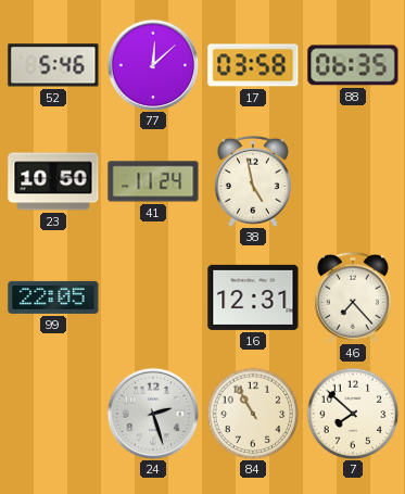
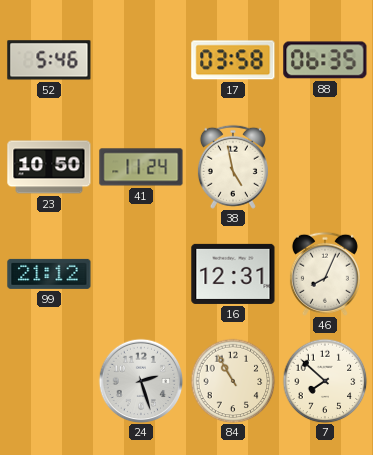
77: 12:08 -> none (153, 65)
99: 22:05 -> 21:12 (49, 274)
46: 7:23 -> 8:04 (325, 274)
